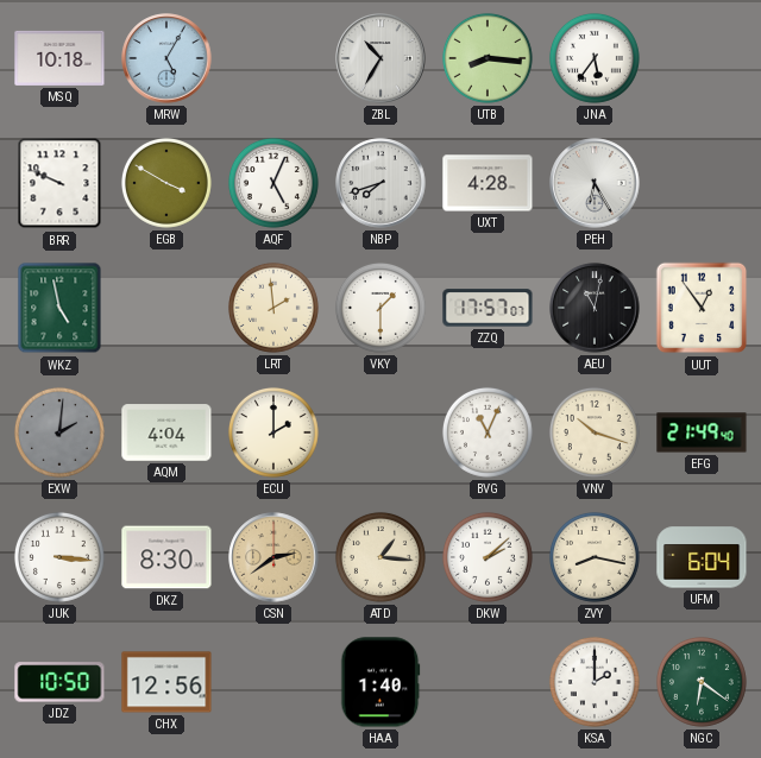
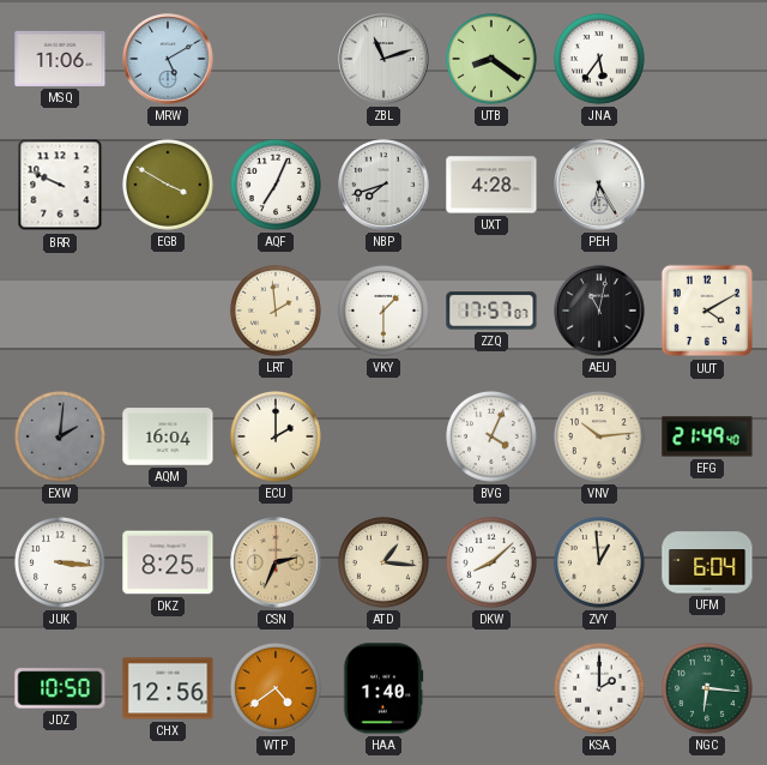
MSQ: 10:18 -> 11:06 (60, 59)
MRW: 5:05 -> 5:10 (168, 59)
ZBL: 10:35 -> 11:12 (383, 59)
UTB: 8:16 -> 8:21 (491, 59)
AQF: 5:04 -> 7:04 (276, 185)
WKZ: 4:58 -> none (59, 308)
UUT: 12:54 -> 4:10 (707, 311)
AQM: 4:04 -> 16:04 (168, 436)
BVG: 11:04 -> 4:04 (491, 436)
VNV: 10:18 -> 10:14 (599, 436)
DKZ: 8:30 -> 8:25 (168, 562)
CSN: 2:39 -> 2:34 (276, 562)
DKW: 2:08 -> 8:08 (491, 562)
ZVY: 8:17 -> 12:59 (599, 562)
WTP: none -> 4:39 (276, 688)
NGC: 6:21 -> 6:16 (707, 688)
